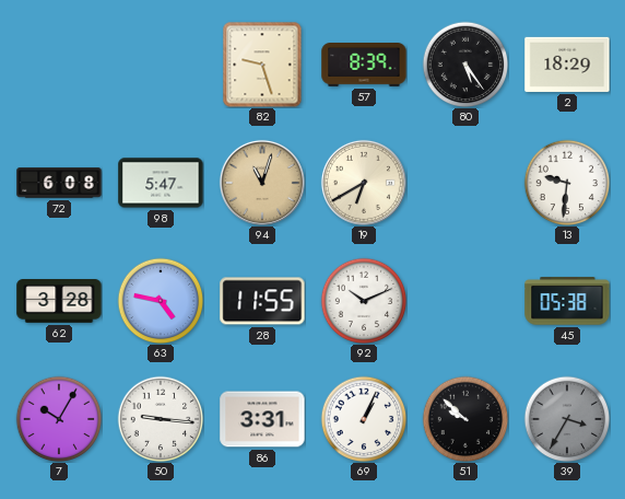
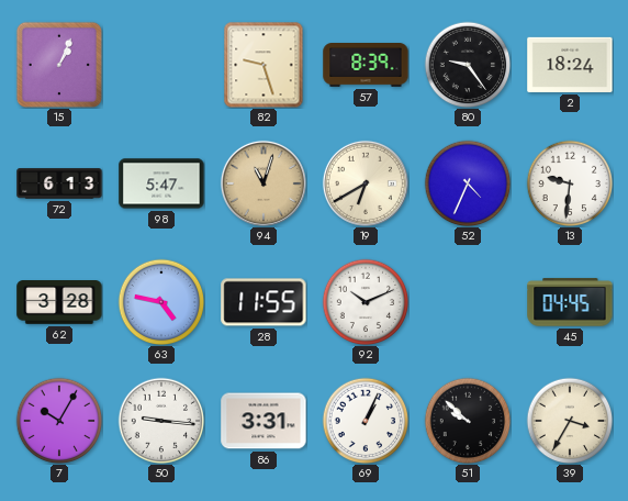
15: none -> 1:04 (59, 65)
80: 5:24 -> 9:24 (468, 65)
2: 18:29 -> 18:24 (570, 65)
72: 6:08 -> 6:13 (59, 183)
52: none -> 4:34 (468, 183)
45: 05:38 -> 04:45 (570, 302)
39 dial: grey -> cream (570, 421)
